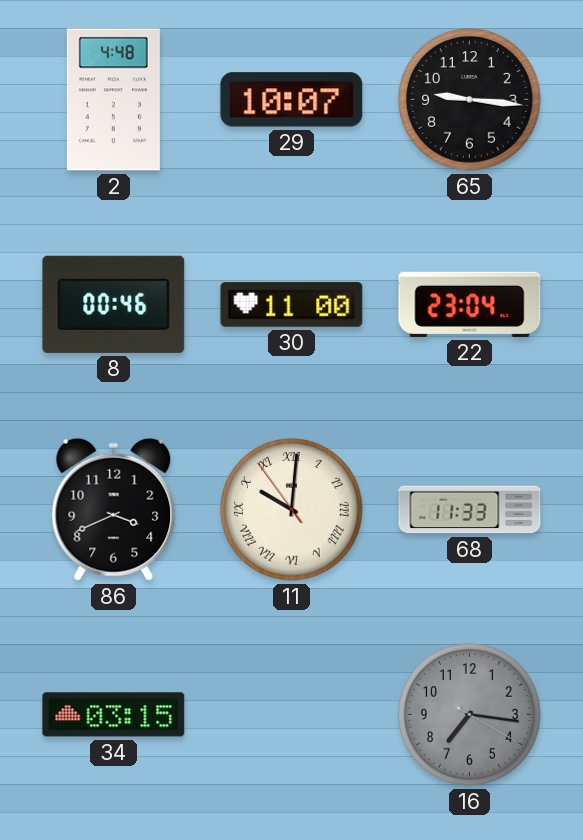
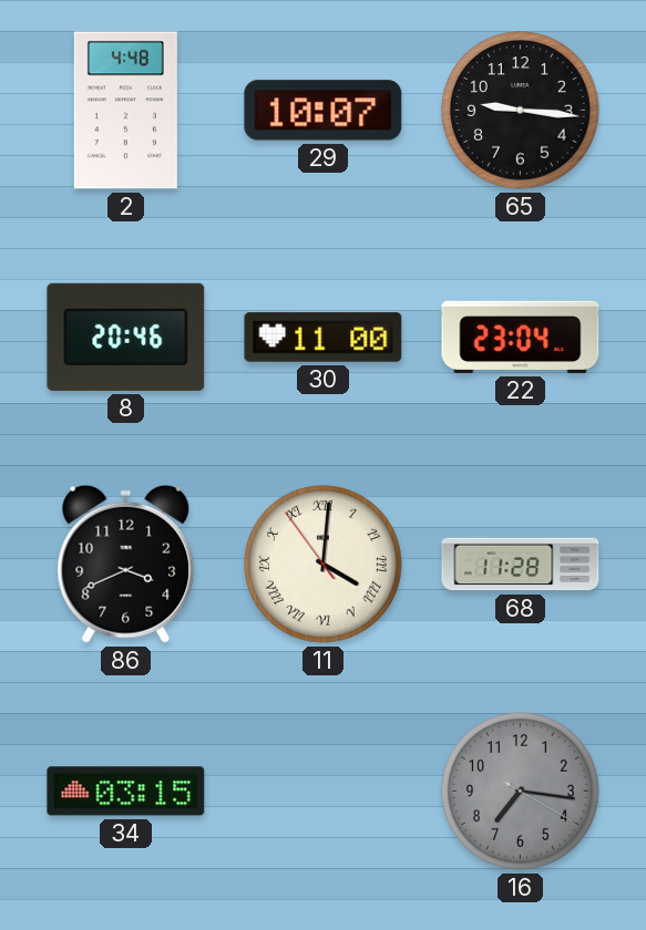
8: 00:46 -> 20:46 (126, 337)
11: 10:00 -> 4:00 (324, 565)
68: 11:33 -> 11:28 (521, 565)
